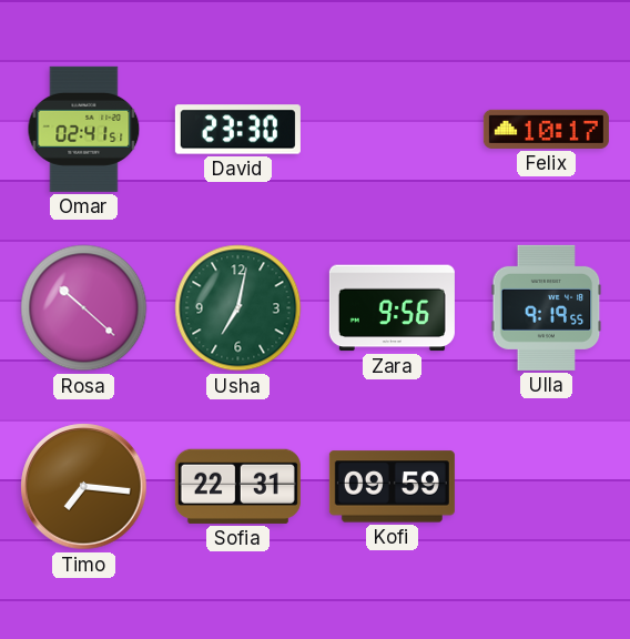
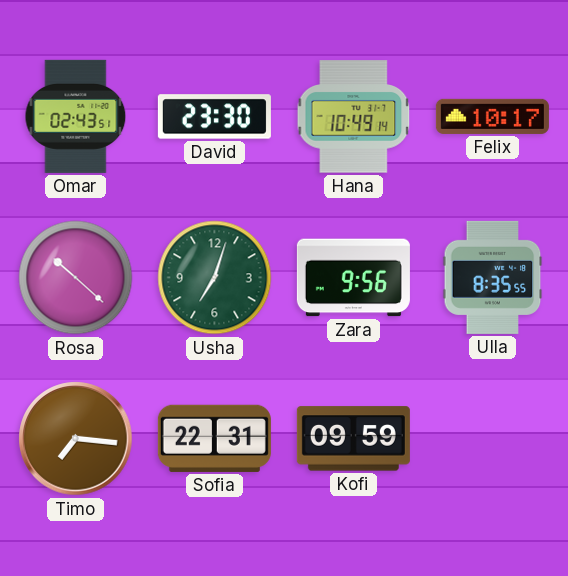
Omar: 02:41 -> 02:43 (76, 116)
Hana: none -> 10:49 (354, 117)
Usha: 7:02 -> 7:03 (215, 278)
Ulla: 9:19 -> 8:35 (493, 277)
